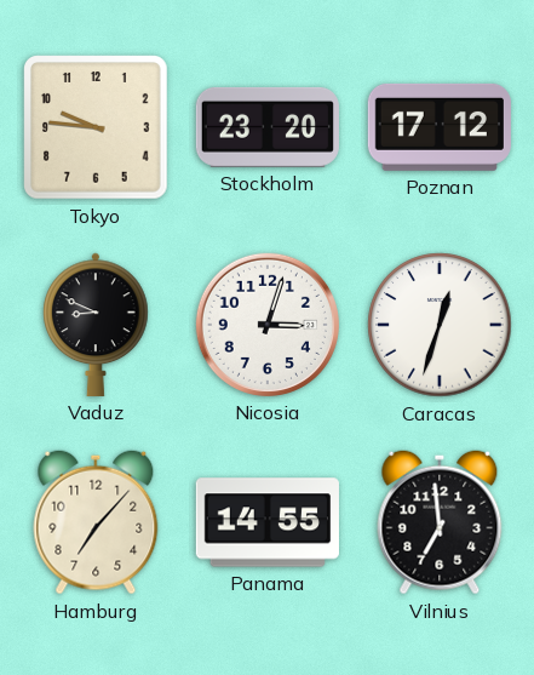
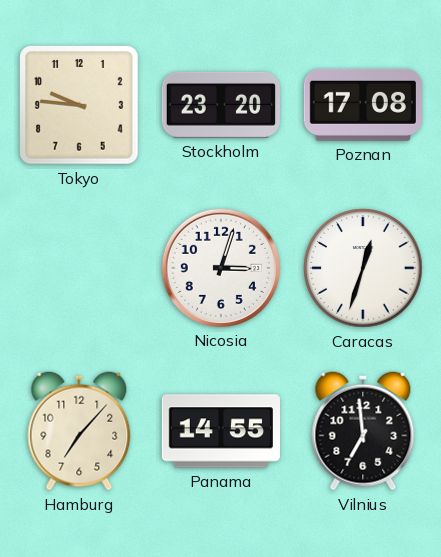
Poznan: 17:12 -> 17:08 (363, 105)
Vaduz: 8:49 -> none (96, 325)
